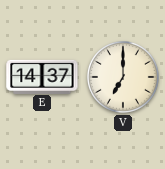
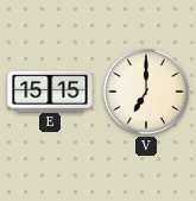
E: 14:37 -> 15:15 (50, 90)
